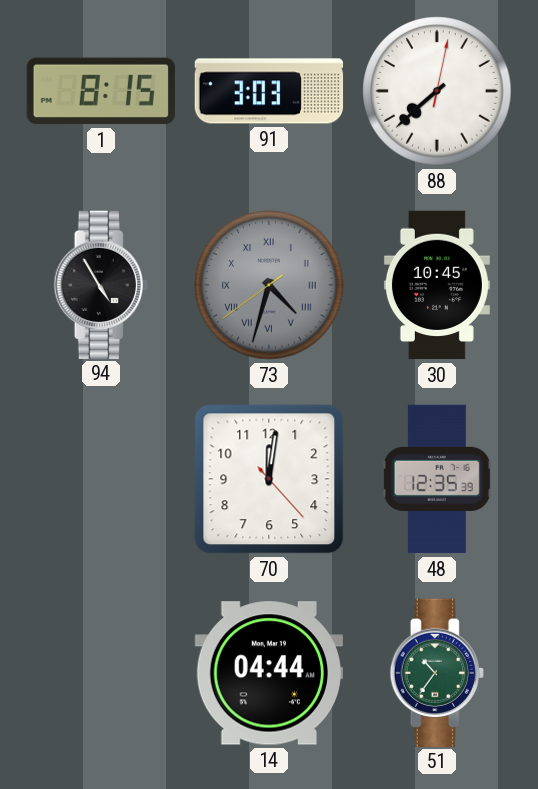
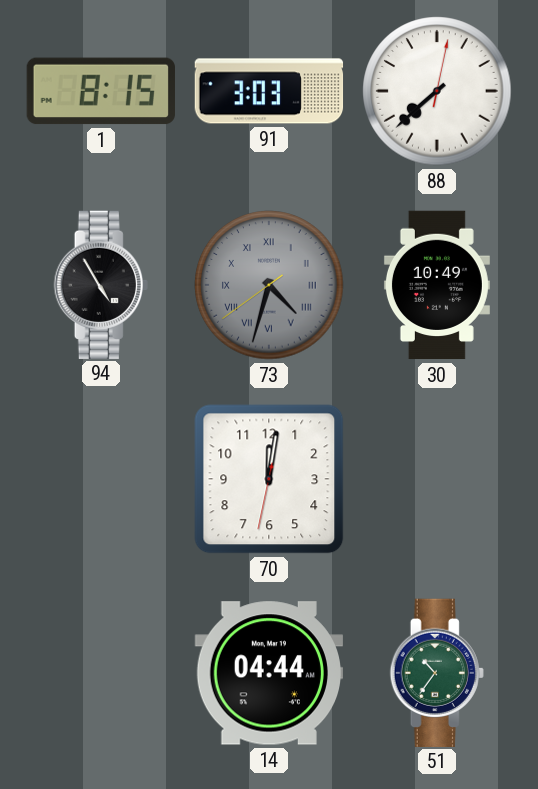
30: 10:45 -> 10:49 (437, 285)
70: 12:01:23 -> 12:01:32 (269, 479)
48: 12:35 -> none (437, 479)
